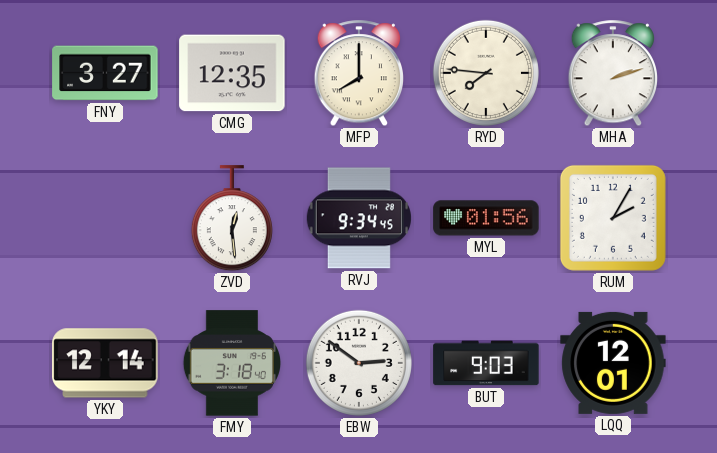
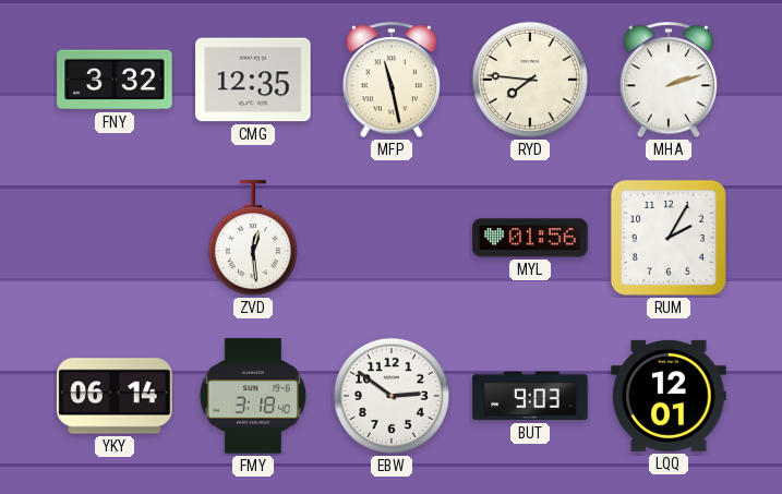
FNY: 3:27 -> 3:32 (115, 80)
MFP: 8:00 -> 11:28 (392, 81)
RVJ: 9:34 -> none (359, 218)
YKY: 12:14 -> 06:14 (115, 396)
